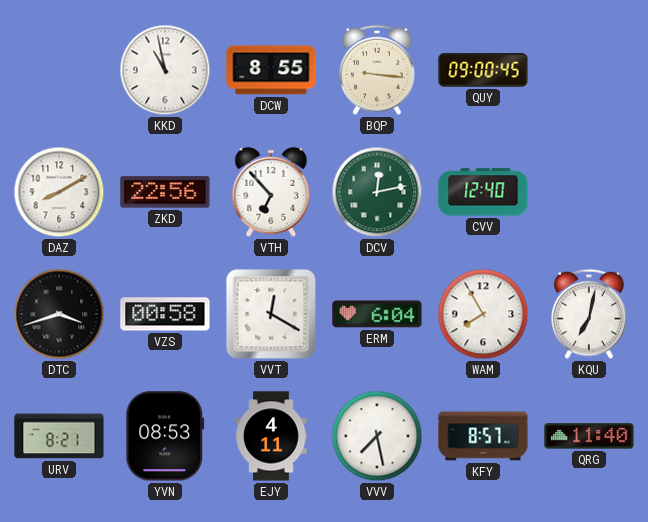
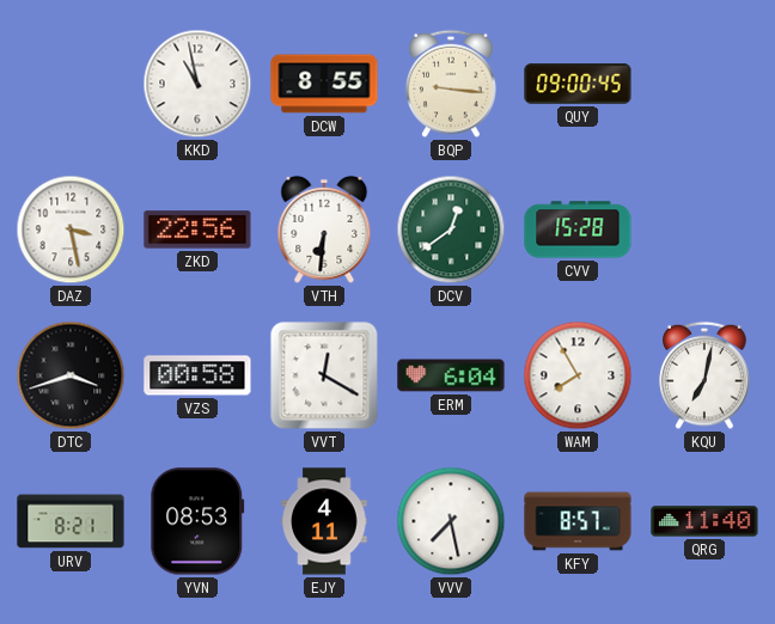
DAZ: 8:10 -> 3:28 (71, 230)
VTH: 6:53 -> 6:31 (324, 230)
DCV: 12:13 -> 12:39 (451, 230)
CVV: 12:40 -> 15:28 (578, 230)
